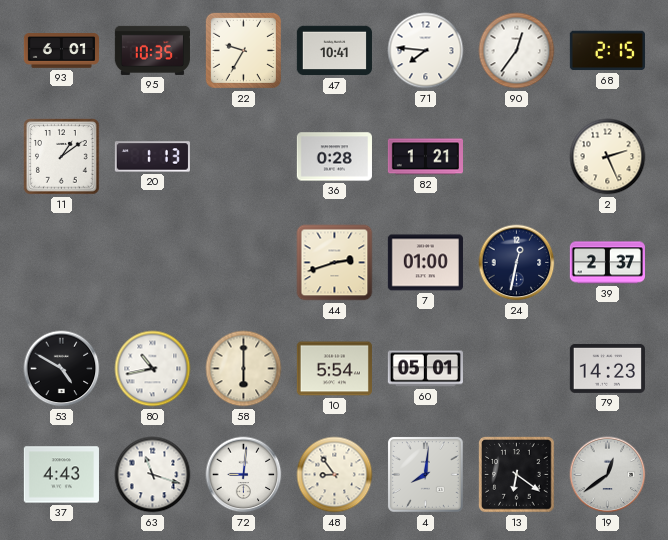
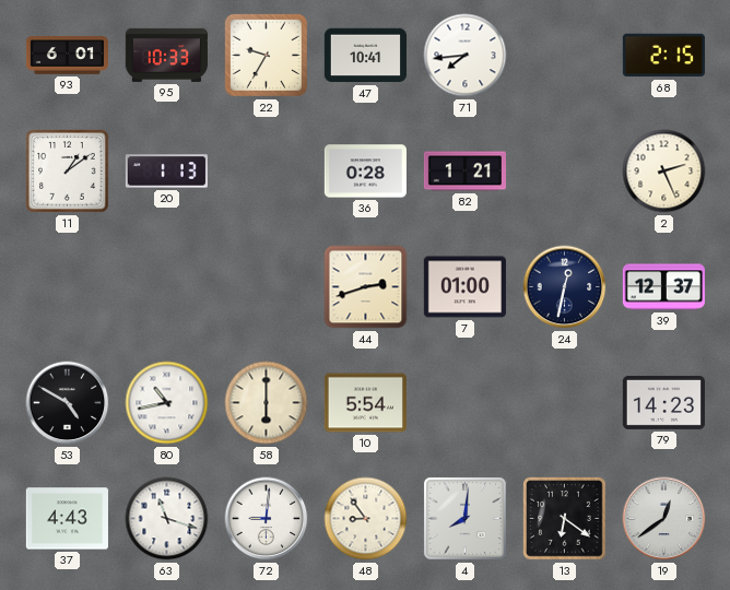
95: 10:35 -> 10:33 (166, 55)
71: 7:46 -> 7:44 (466, 56)
90: 12:36 -> none (517, 51)
39: 2:37 -> 12:37 (663, 287)
60: 05:01 -> none (425, 369)
